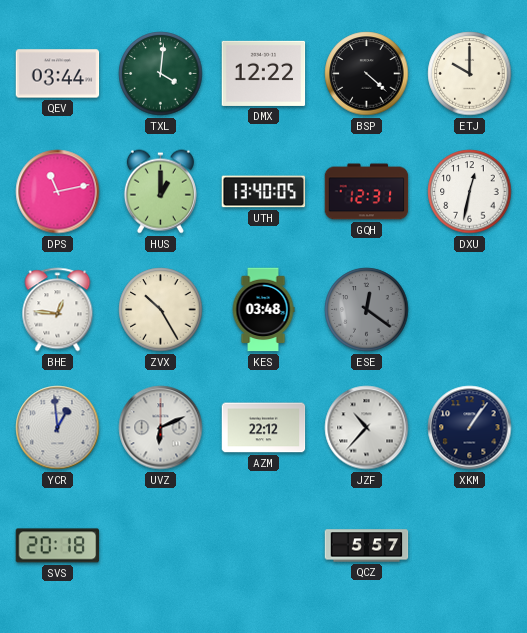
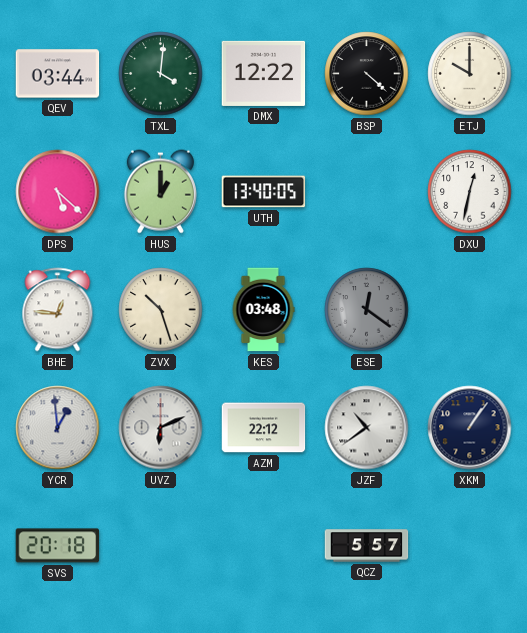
DPS: 11:13 -> 5:22 (58, 192)
GQH: 12:31 -> none (367, 192)
ZVX: 10:25 -> 10:27 (161, 310)
JZF: 10:37 -> 10:39 (367, 428)
